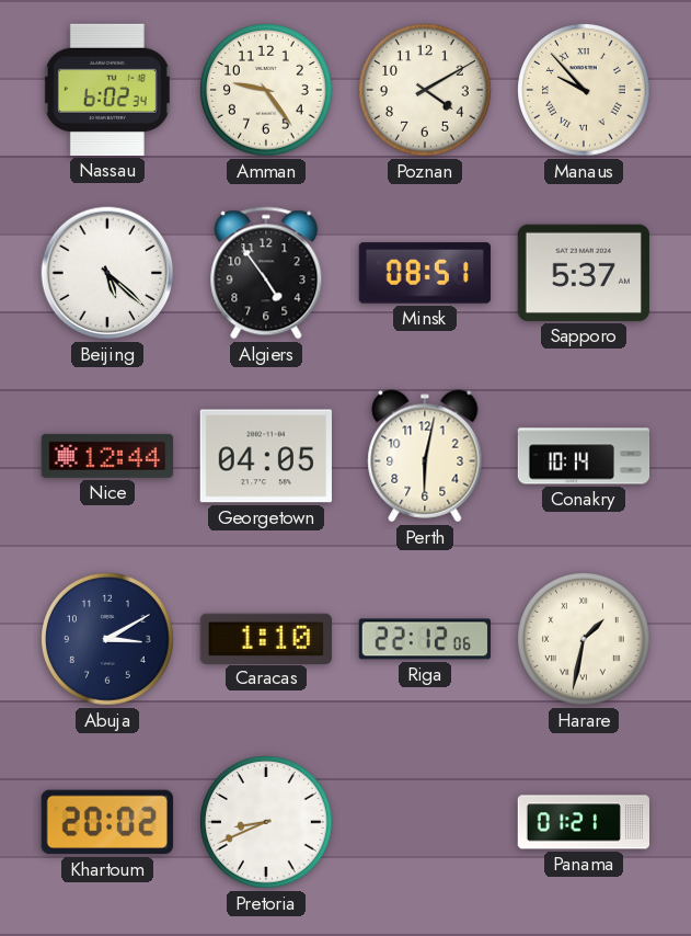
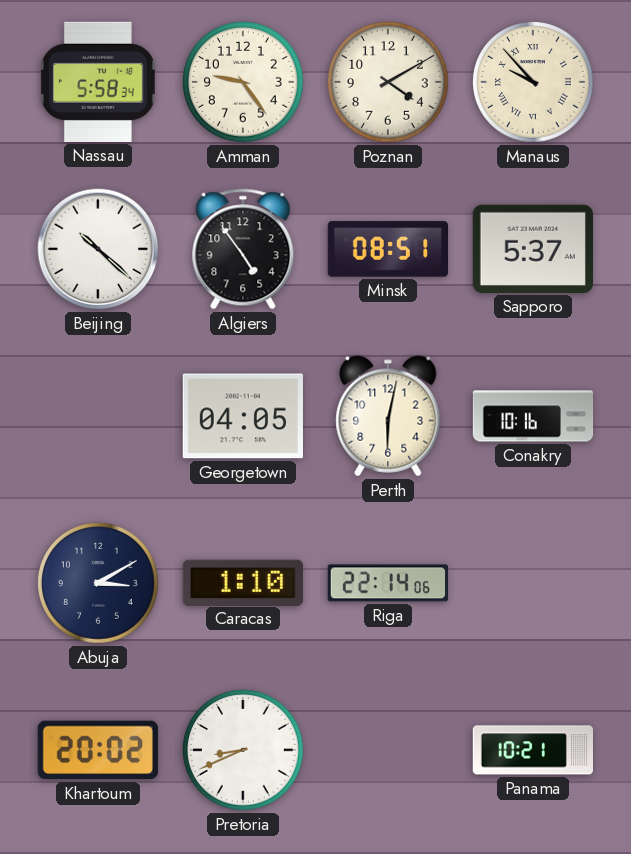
Nassau: 6:02 -> 5:58 (98, 82)
Beijing: 5:22 -> 10:22 (98, 249)
Nice: 12:44 -> none (106, 456)
Conakry: 10:14 -> 10:16 (533, 416)
Riga: 22:12 -> 22:14 (387, 583)
Harare: 1:32 -> none (585, 640)
Panama: 01:21 -> 10:21 (532, 750)
